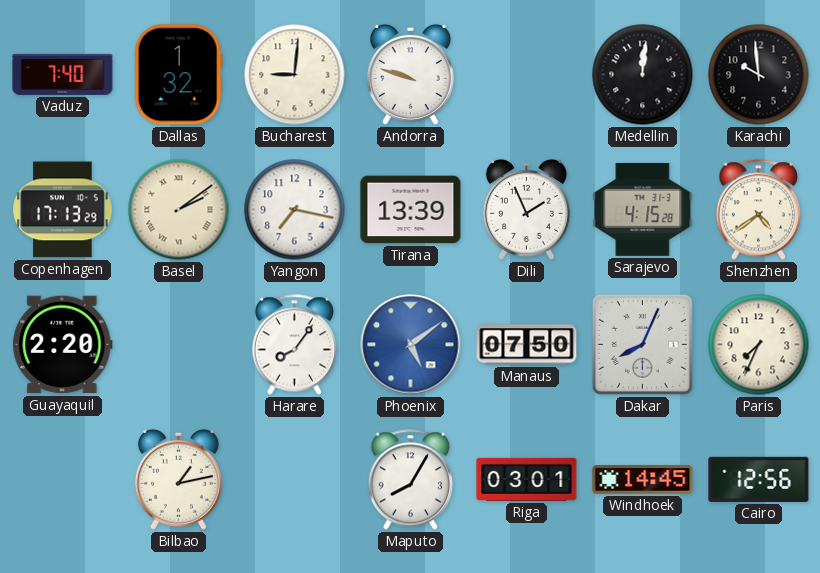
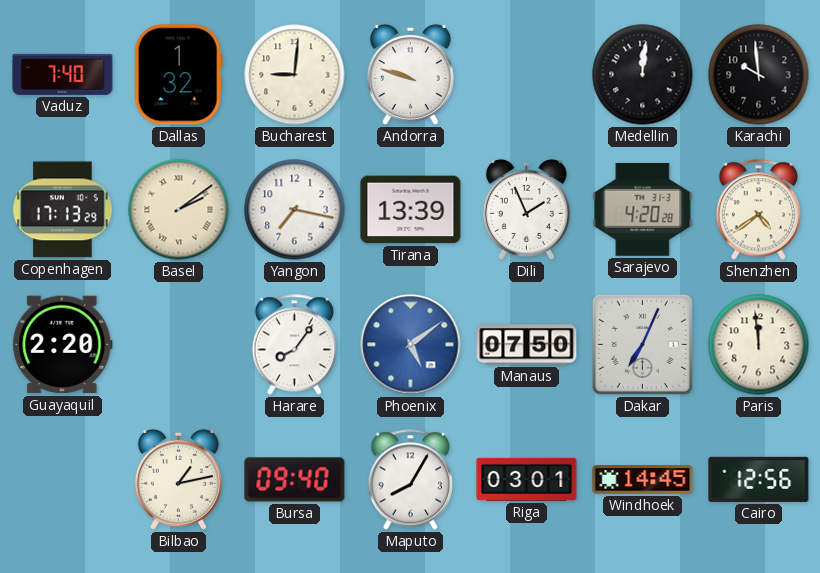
Sarajevo: 4:15 -> 4:20 (643, 209)
Dakar: 8:04 -> 7:04 (642, 344)
Paris: 7:34 -> 11:59 (759, 345)
Bursa: none -> 09:40 (295, 480)
